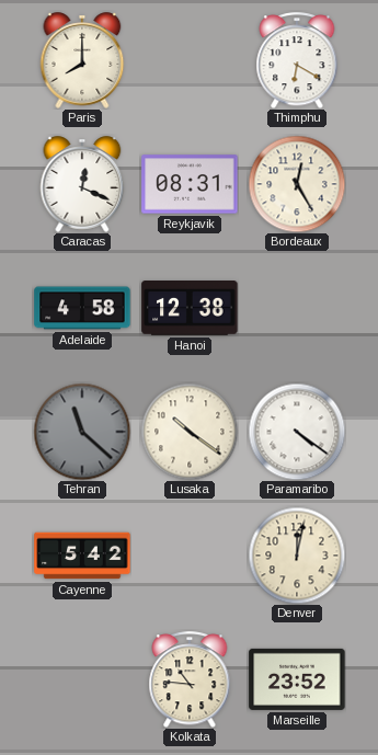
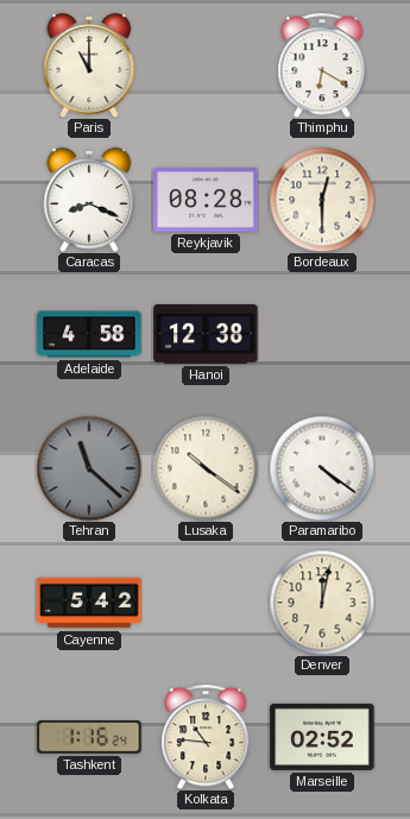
Paris: 8:00 -> 11:00 (89, 65)
Caracas: 12:19 -> 8:19 (89, 200)
Reykjavik: 08:31 -> 08:28 (206, 200)
Bordeaux: 12:25 -> 12:30 (322, 200)
Tashkent: none -> 1:16 (89, 738)
Marseille: 23:52 -> 02:52 (322, 737)
